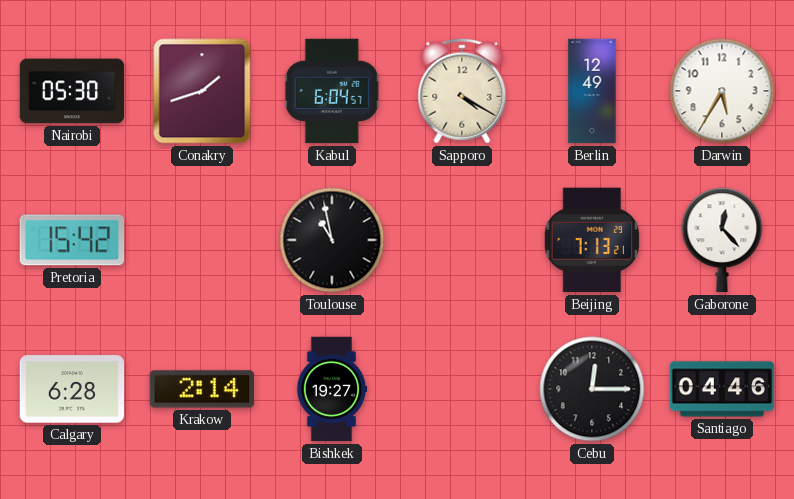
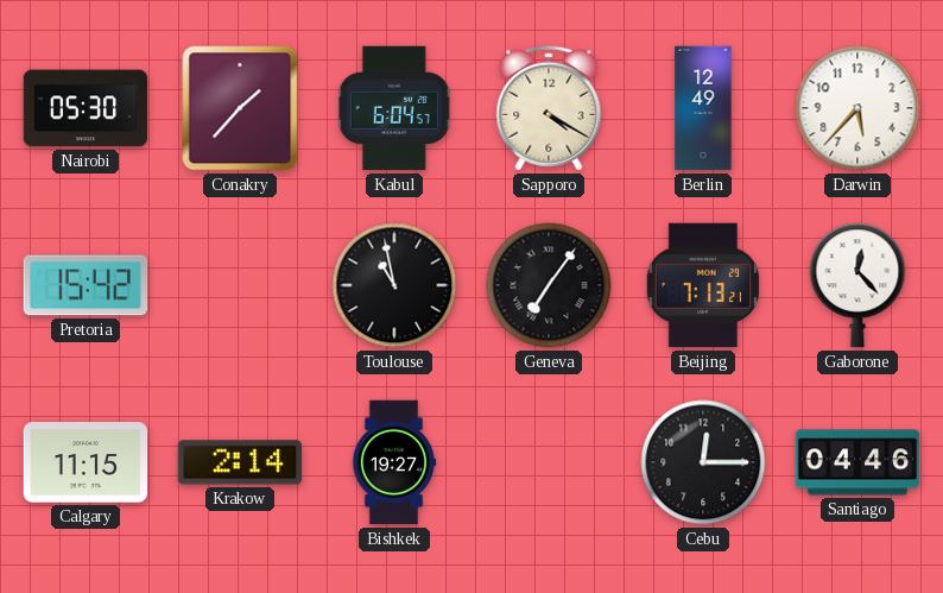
Conakry: 1:42 -> 1:37 (240, 108)
Darwin: 5:35 -> 5:37 (857, 108)
Geneva: none -> 7:06 (549, 285)
Calgary: 6:28 -> 11:15 (86, 462)
